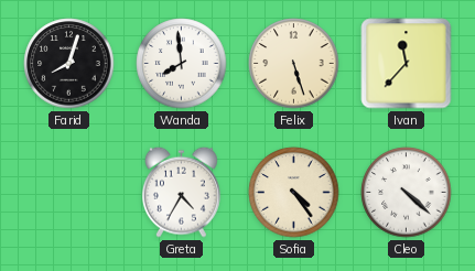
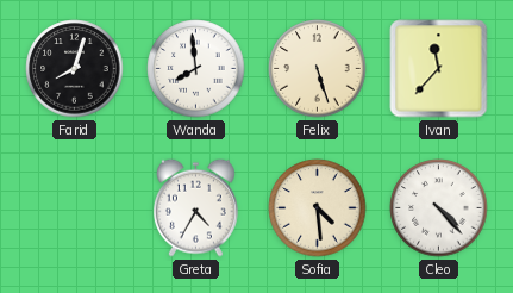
Sofia: 4:24 -> 4:29 (318, 208)
Cleo: 4:22 -> 4:23 (439, 208)
